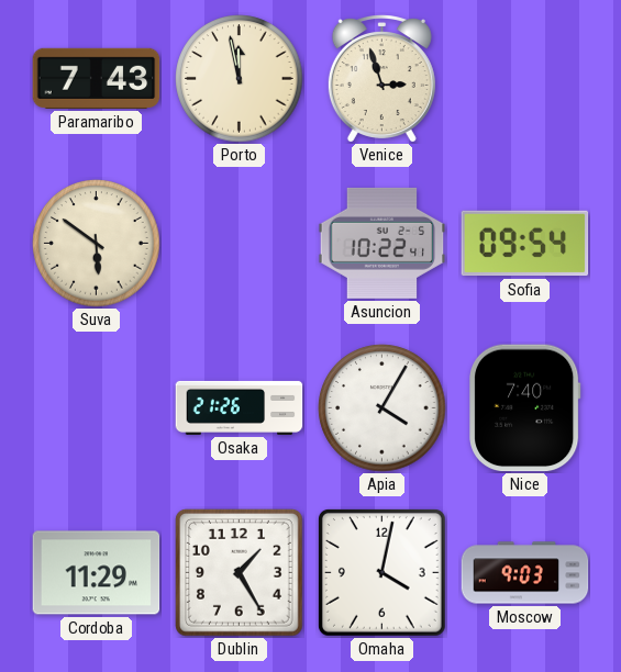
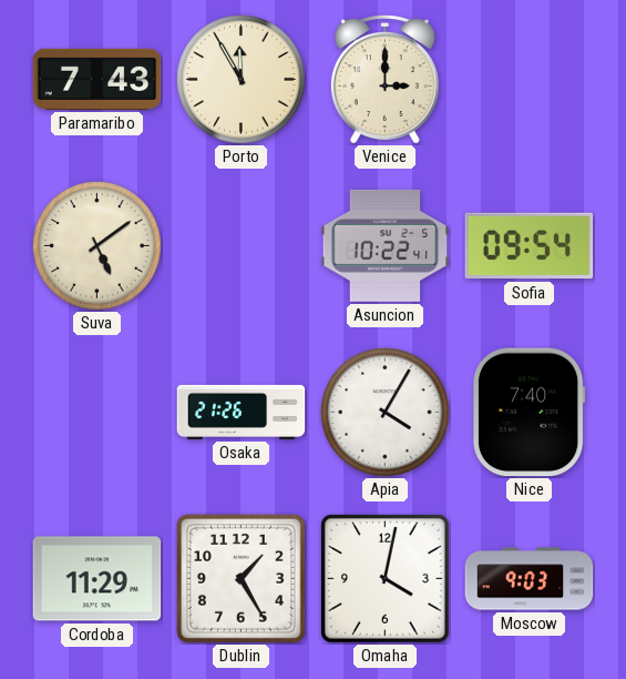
Porto: 11:58 -> 11:55 (242, 80)
Venice: 2:57 -> 3:00 (384, 80)
Suva: 5:51 -> 5:09 (98, 246)
